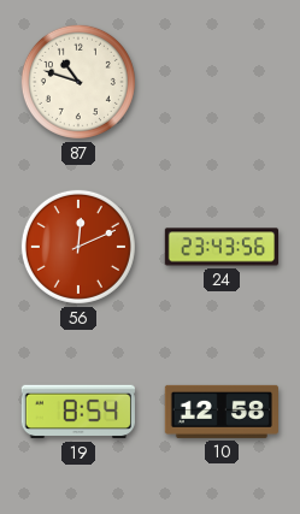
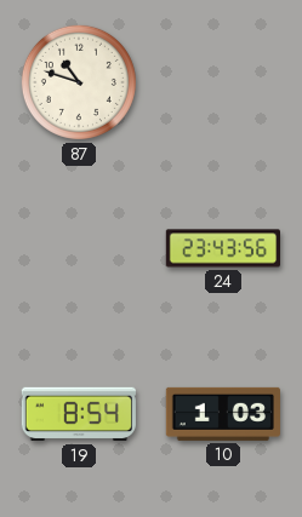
56: 12:11 -> none (78, 247)
10: 12:58 -> 1:03 (223, 414)
